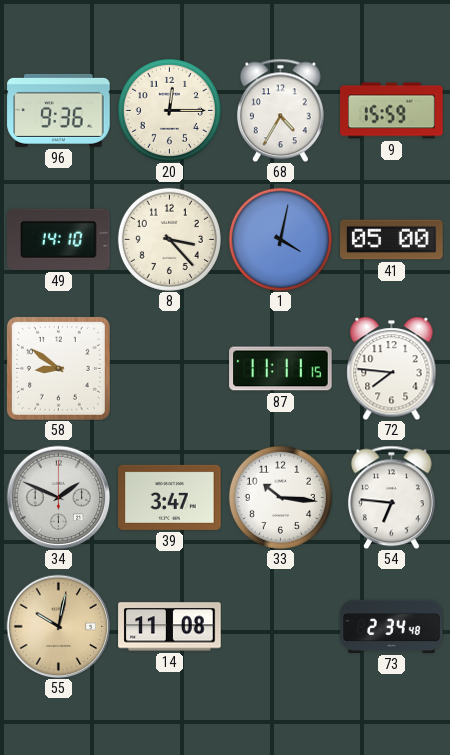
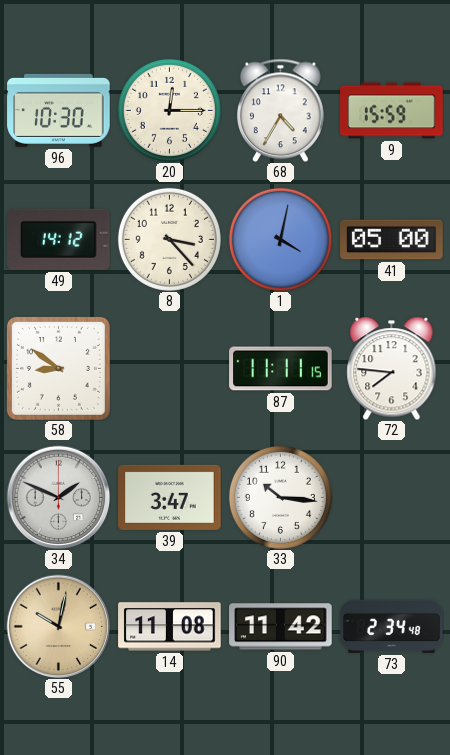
96: 9:36 -> 10:30 (59, 110)
49: 14:10 -> 14:12 (59, 239)
54: 6:46 -> none (391, 497)
90: none -> 11:42 (281, 627)
